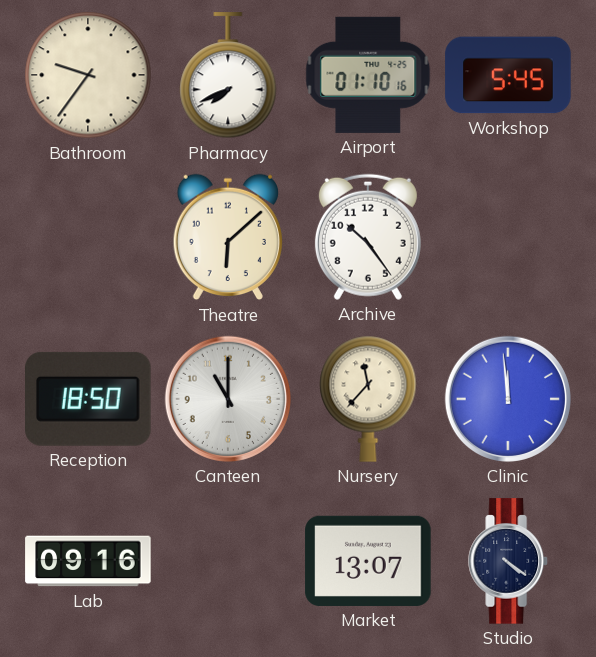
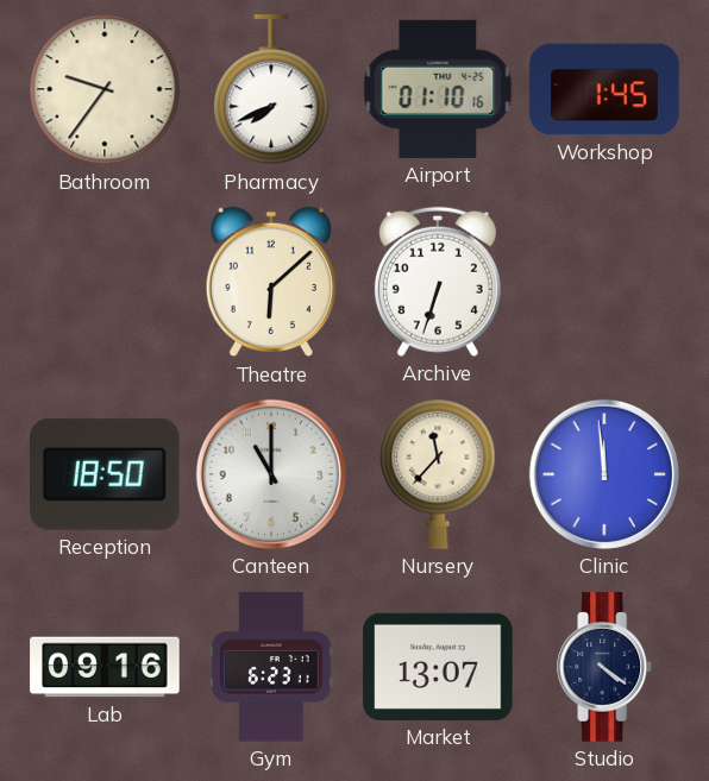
Workshop: 5:45 -> 1:45 (604, 89)
Archive: 10:24 -> 6:33 (438, 282)
Gym: none -> 6:23 (271, 667)
